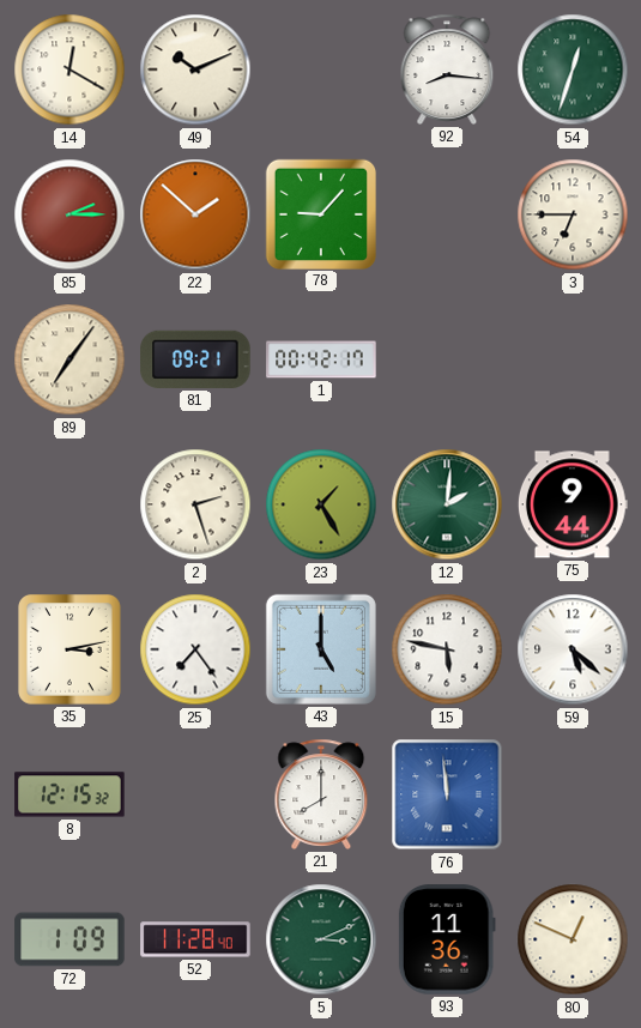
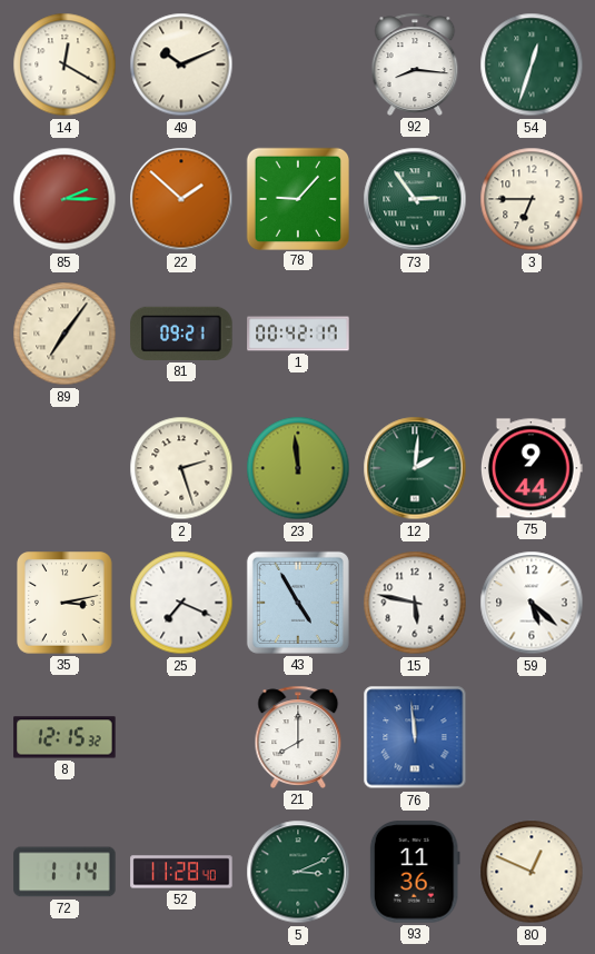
73: none -> 2:54 (415, 199)
23: 1:25 -> 11:59 (298, 468)
25: 7:24 -> 7:19 (181, 603)
43: 5:00 -> 4:55 (298, 603)
72: 1:09 -> 1:14 (65, 872)
